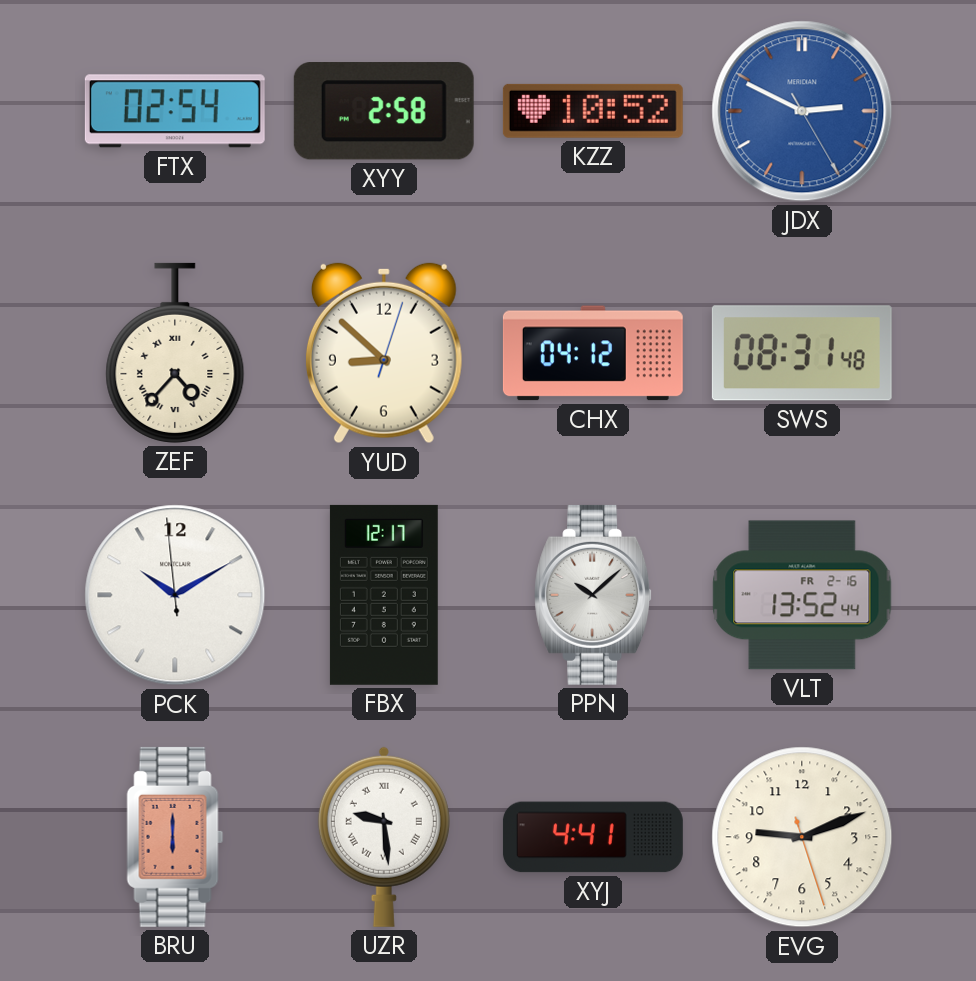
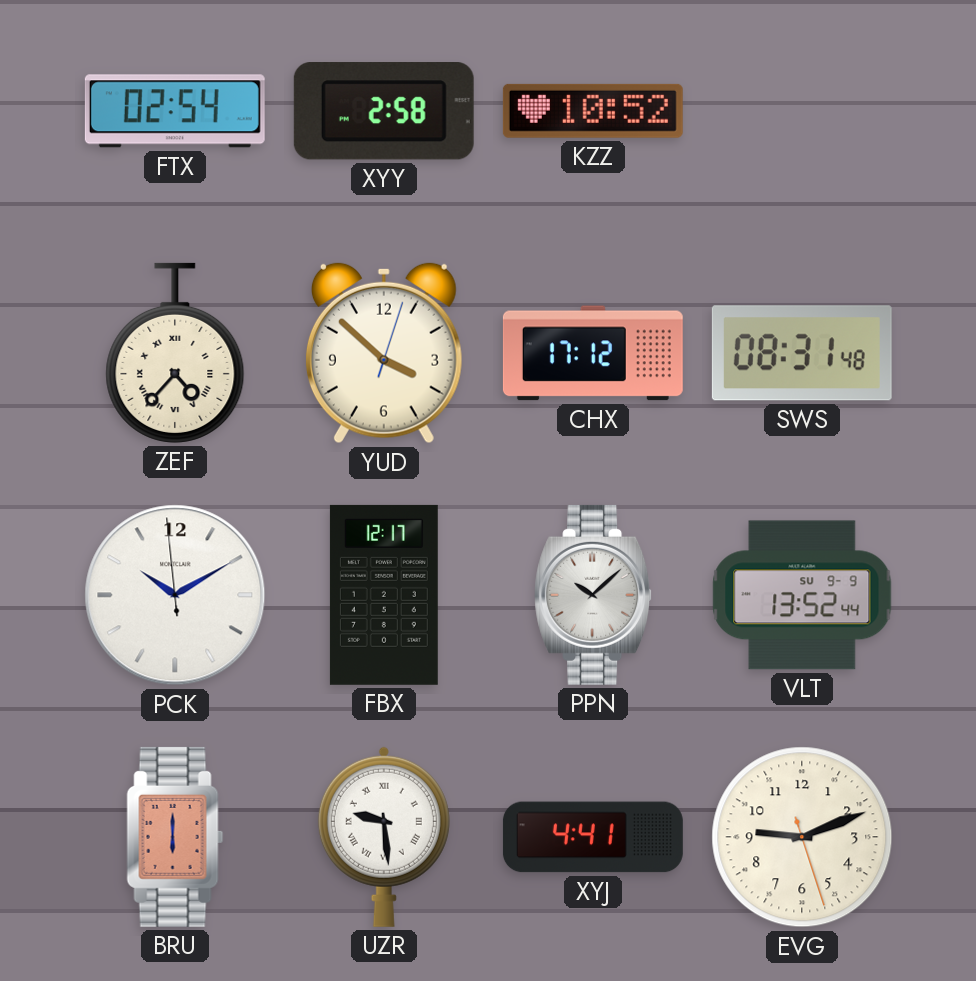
JDX: 2:49 -> none (802, 111)
YUD: 8:52 -> 3:52 (384, 353)
CHX: 04:12 -> 17:12 (593, 353)
VLT date: FR 2-16 -> SU 9-9 (802, 595)
